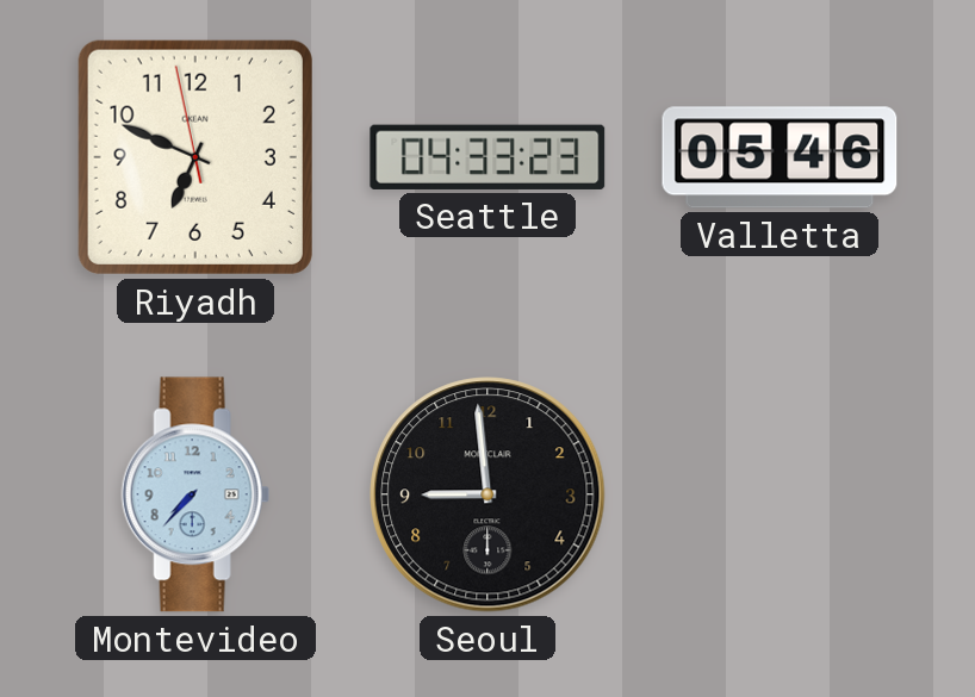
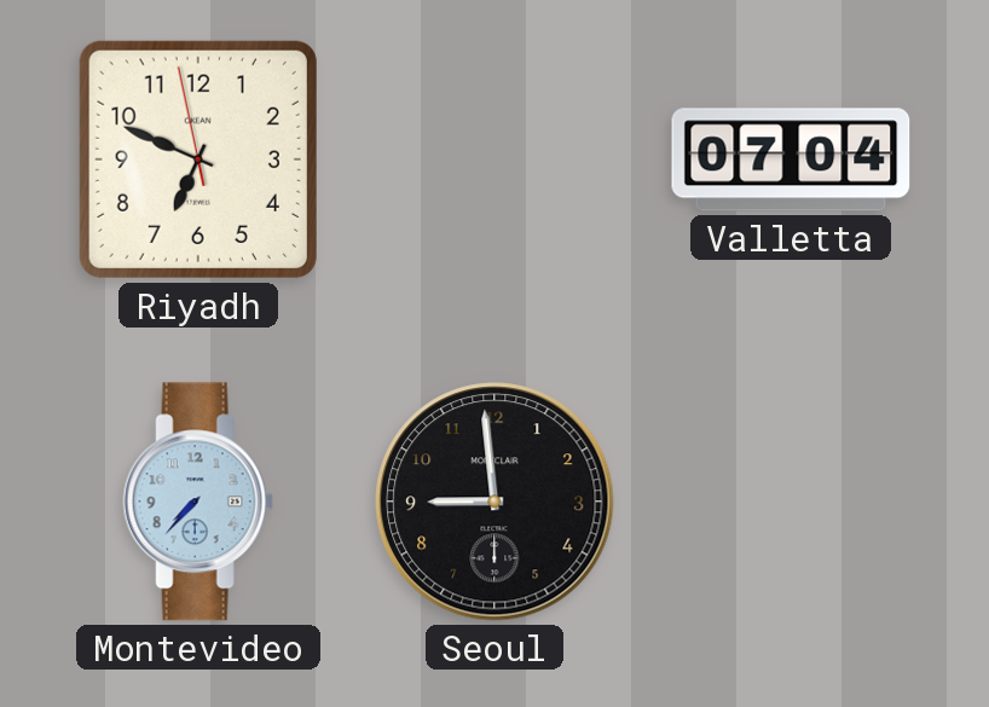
Seattle: 04:33 -> none (487, 157)
Valletta: 05:46 -> 07:04 (791, 160)
